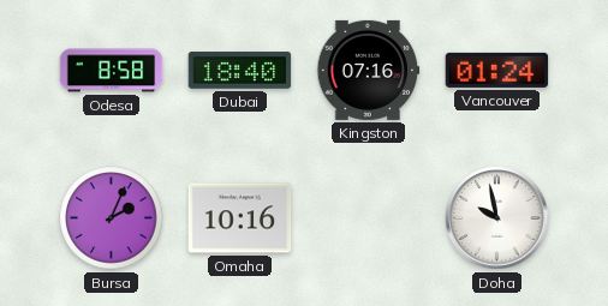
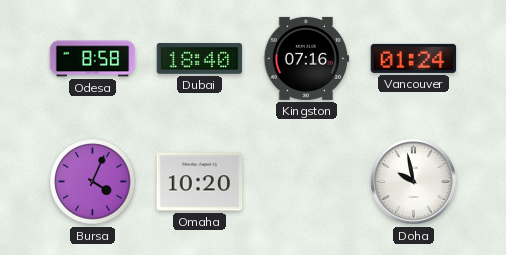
Bursa: 2:04 -> 4:04 (93, 182)
Omaha: 10:16 -> 10:20 (200, 182)
